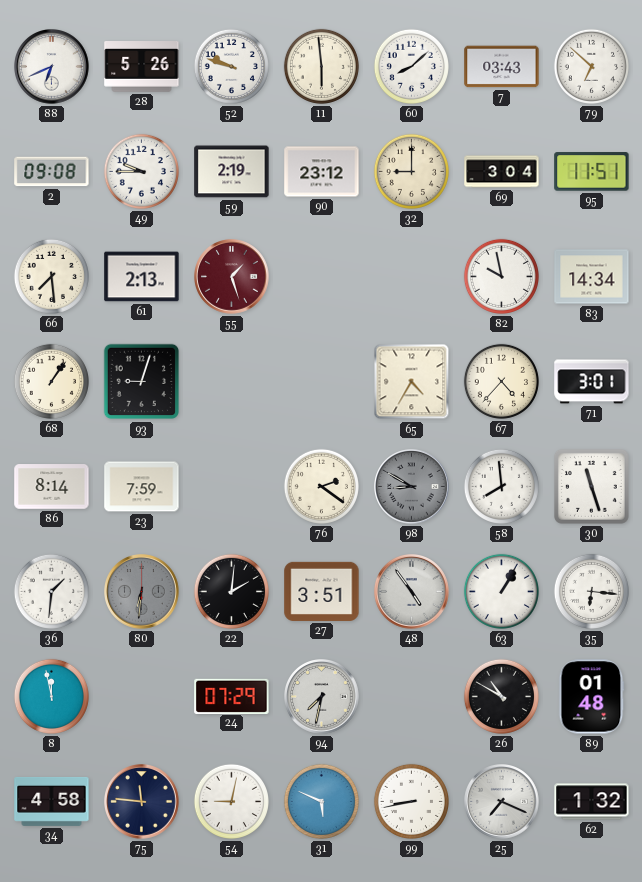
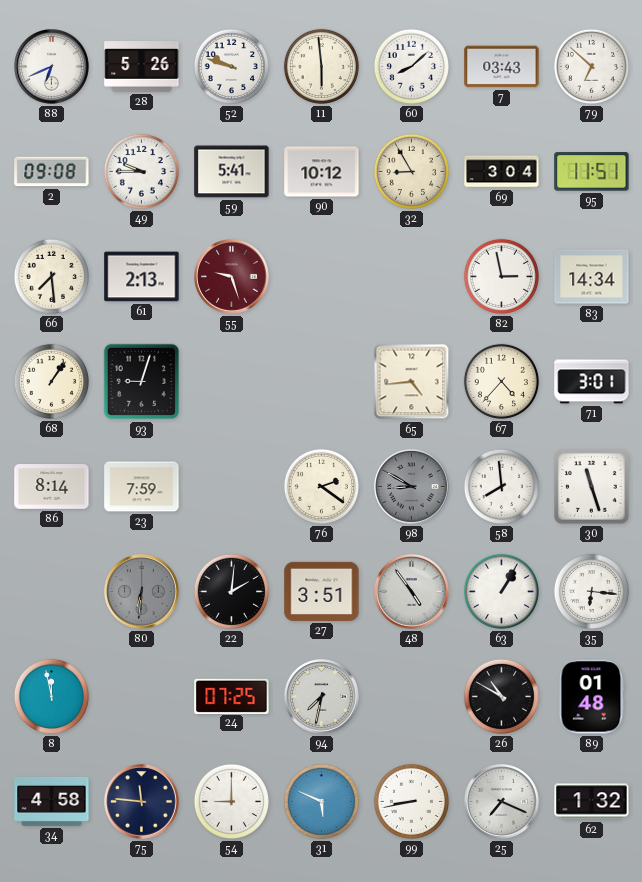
59: 2:19 -> 5:41 (232, 172)
90: 23:12 -> 10:12 (322, 172)
32: 9:00 -> 8:55 (411, 171)
55: 1:27 -> 9:27 (232, 277)
82: 9:58 -> 2:58 (501, 276)
65: 4:35 -> 4:44 (412, 382)
36: 1:31 -> none (51, 591)
24: 07:29 -> 07:25 (232, 696)
54: 9:02 -> 9:00 (231, 801)
